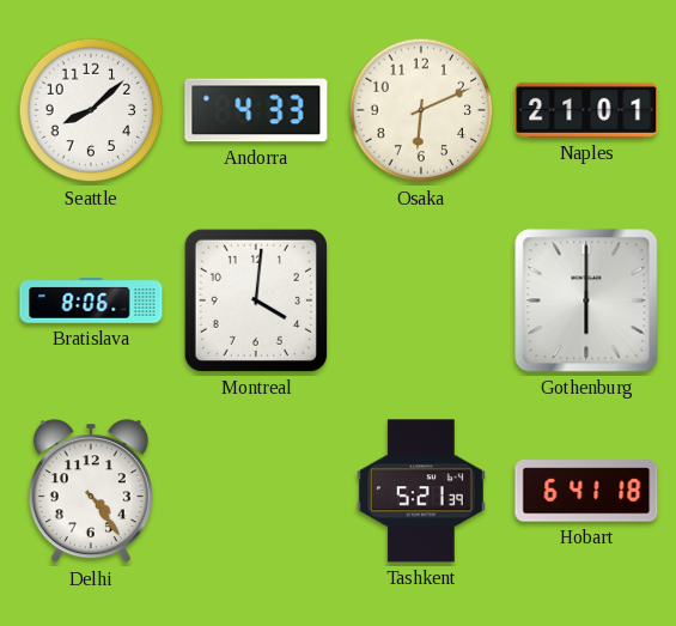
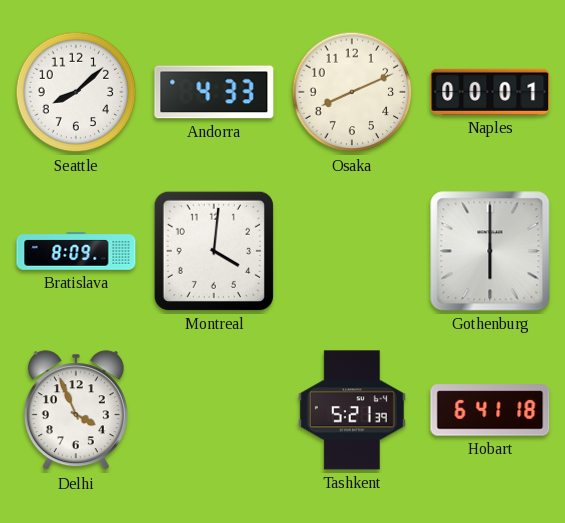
Osaka: 6:11 -> 8:11 (352, 92)
Naples: 21:01 -> 00:01 (490, 92)
Bratislava: 8:06 -> 8:09 (76, 251)
Delhi: 4:24 -> 3:56 (76, 411)
